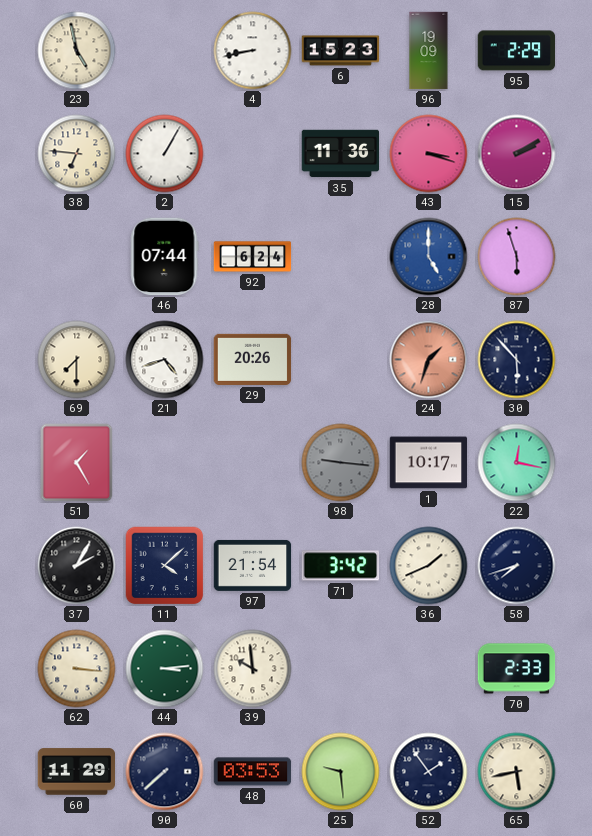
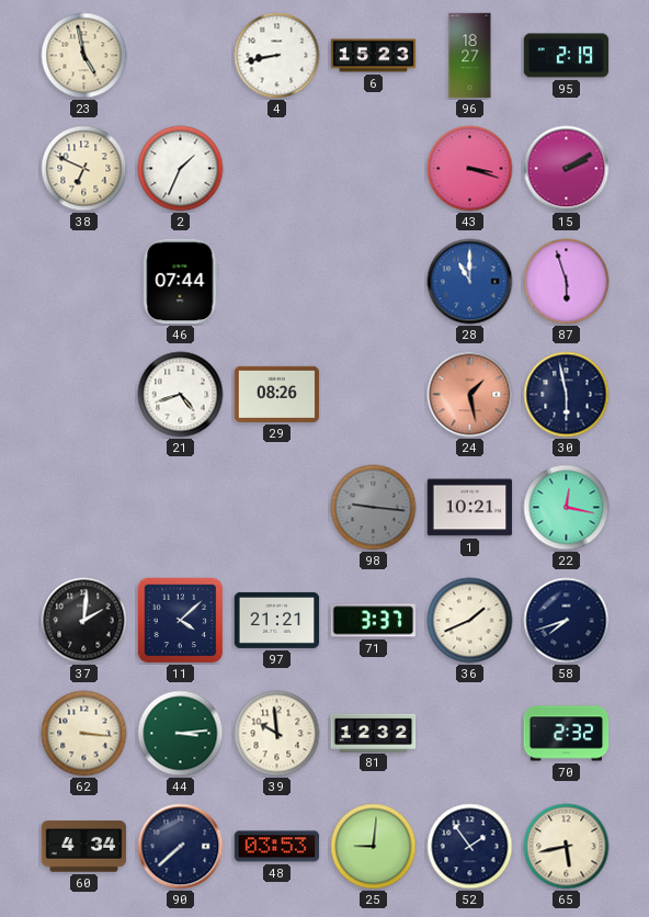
96: 19:09 -> 18:27 (470, 56)
95: 2:29 -> 2:19 (567, 56)
38: 6:46 -> 6:49 (84, 169)
2: 1:05 -> 1:34 (181, 169)
35: 11:36 -> none (341, 154)
92: 6:24 -> none (253, 257)
28: 5:00 -> 11:00 (470, 282)
69: 7:30 -> none (77, 360)
29: 20:26 -> 08:26 (277, 394)
24: 1:33 -> 1:28 (470, 395)
30: 5:53 -> 5:58 (567, 395)
51: 1:25 -> none (77, 463)
1: 10:17 -> 10:21 (470, 508)
37: 2:05 -> 2:01 (84, 621)
97: 21:54 -> 21:21 (277, 620)
71: 3:42 -> 3:37 (374, 621)
81: none -> 12:32 (374, 733)
70: 2:33 -> 2:32 (567, 734)
60: 11:29 -> 4:34 (84, 847)
25: 9:29 -> 9:01 (374, 847)
